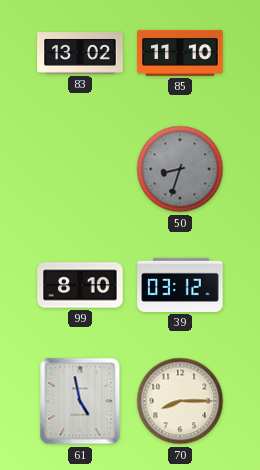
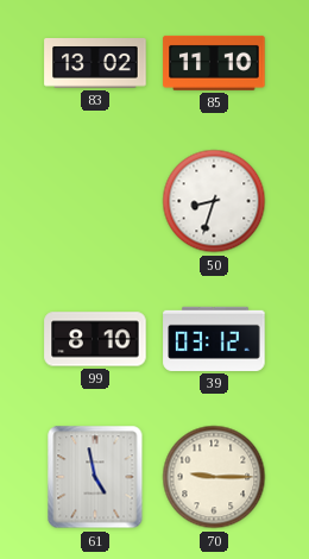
50 dial: grey -> white (214, 201)
70: 8:15 -> 9:15 (214, 477)
